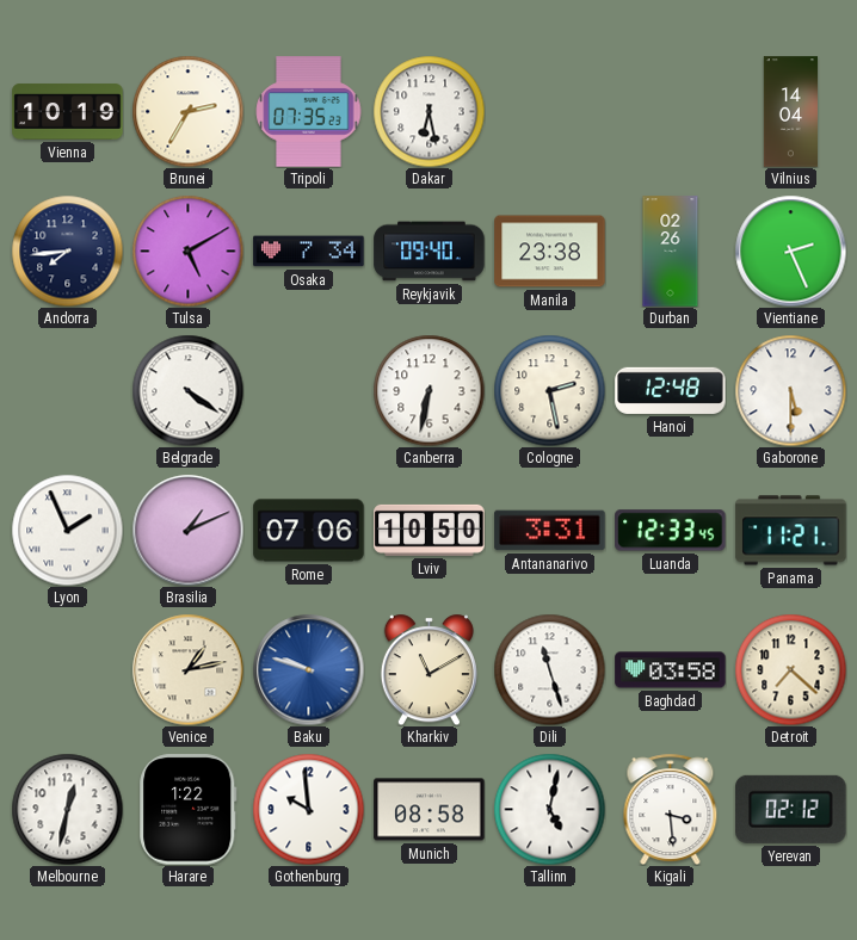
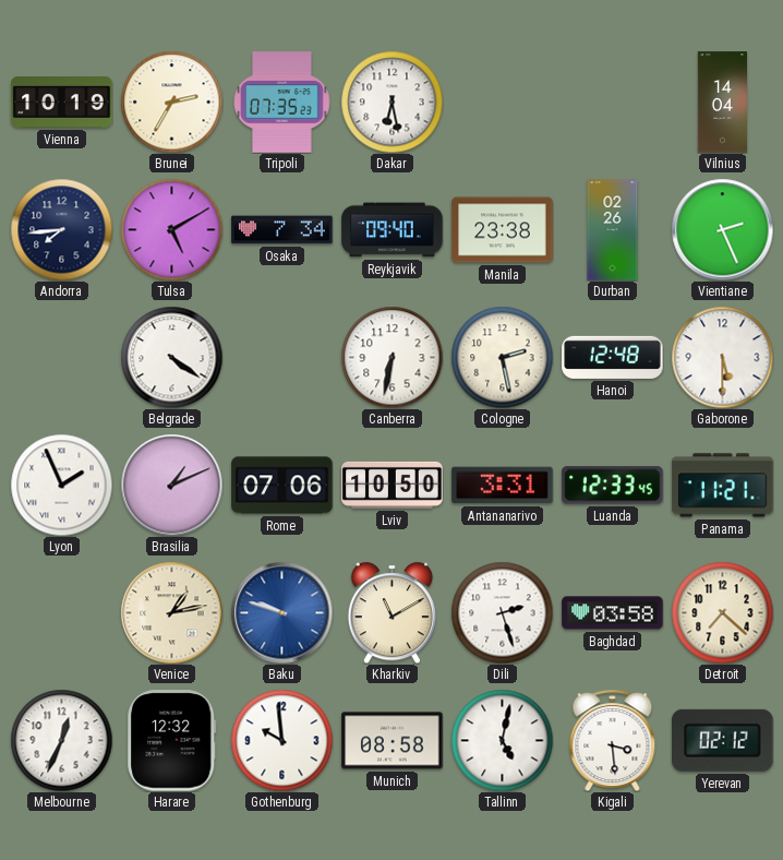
Dili: 11:27 -> 2:27 (502, 612)
Melbourne: 12:32 -> 12:34 (61, 740)
Harare: 1:22 -> 12:32 (172, 741)
